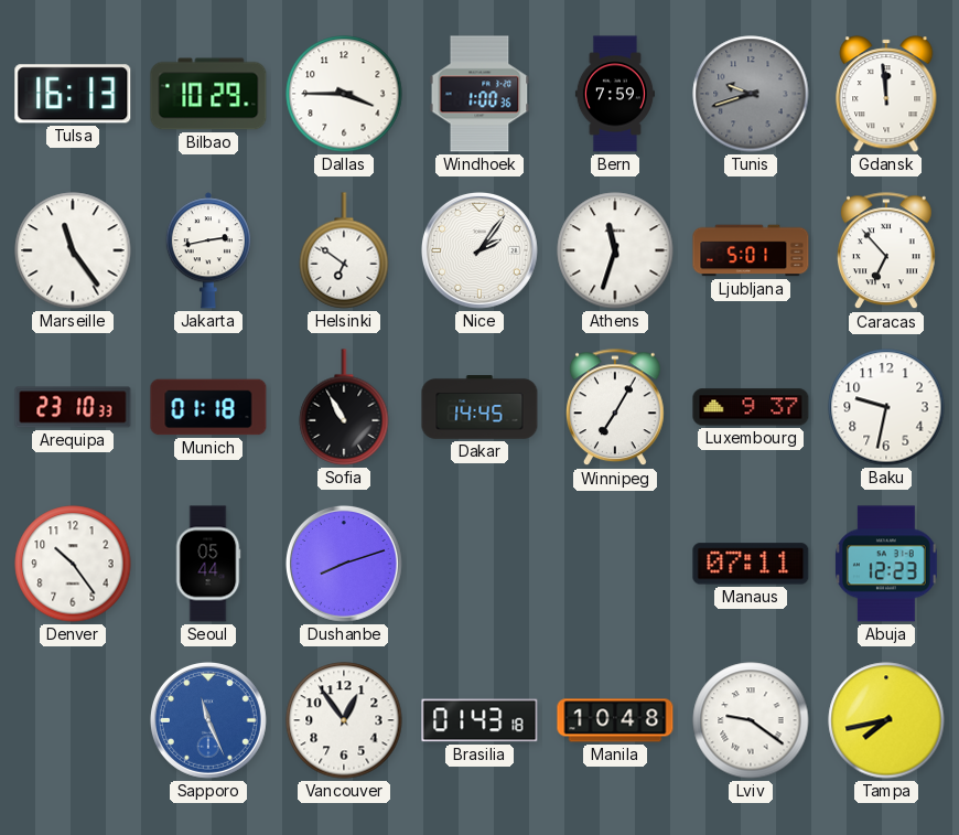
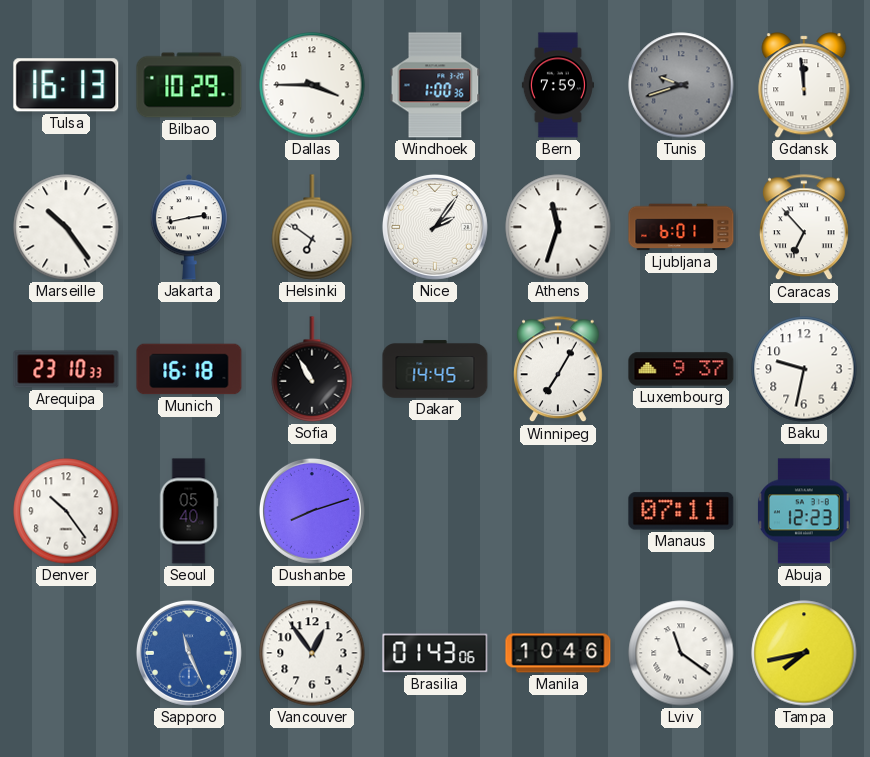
Marseille: 11:24 -> 10:24 (66, 227)
Ljubljana: 5:01 -> 6:01 (681, 227)
Munich: 01:18 -> 16:18 (189, 369)
Seoul: 05:44 -> 05:40 (189, 511)
Brasilia: 01:43:18 -> 01:43:06 (435, 653)
Manila: 10:48 -> 10:46 (558, 653)
Lviv: 9:21 -> 11:21 (681, 653)
